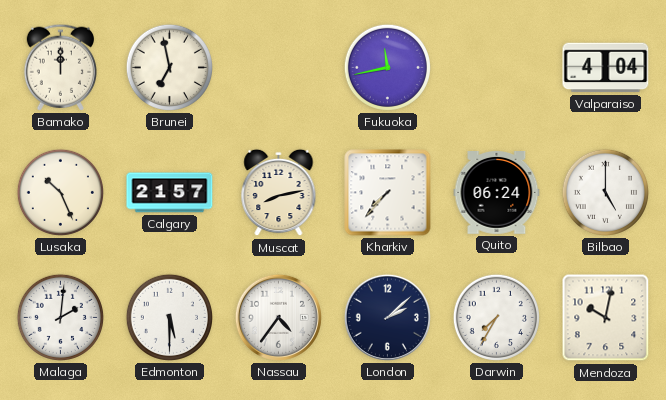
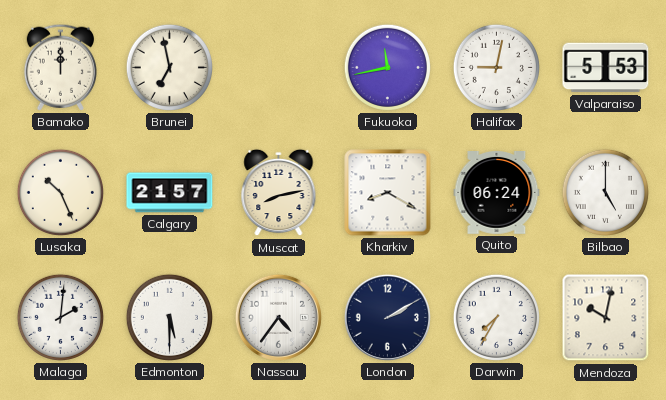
Halifax: none -> 9:02 (496, 67)
Valparaiso: 4:04 -> 5:53 (606, 68)
Kharkiv: 7:37 -> 8:20 (388, 193)
London: 2:08 -> 2:10 (387, 317)
